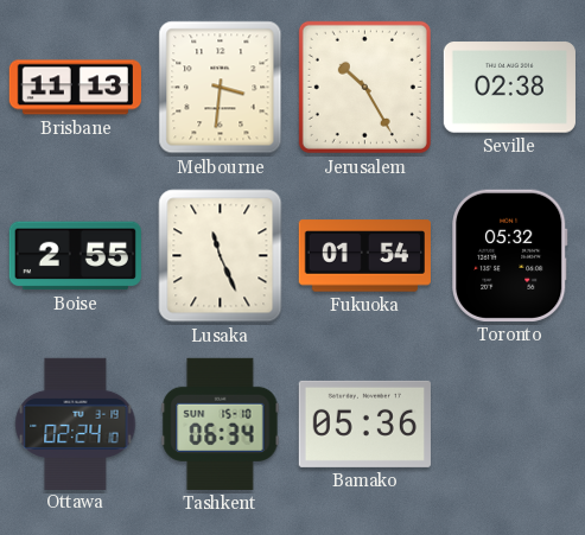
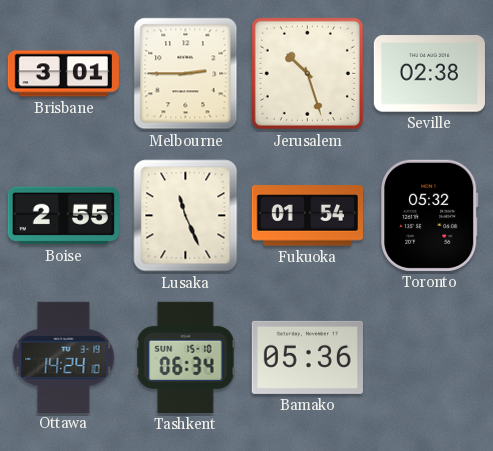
Brisbane: 11:13 -> 3:01 (63, 74)
Melbourne: 3:31 -> 2:45 (186, 74)
Jerusalem: 10:25 -> 10:27 (307, 73)
Ottawa: 02:24 -> 14:24 (64, 357)
